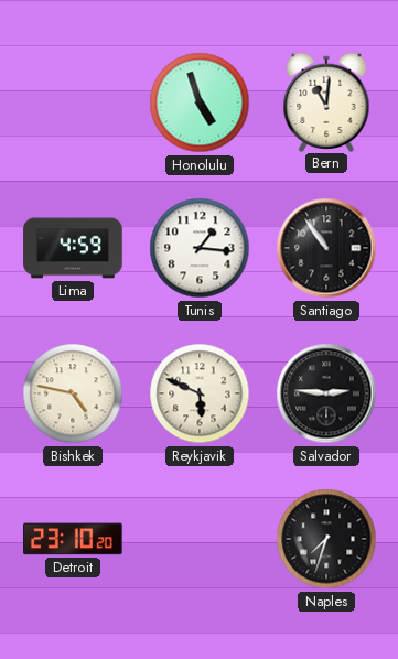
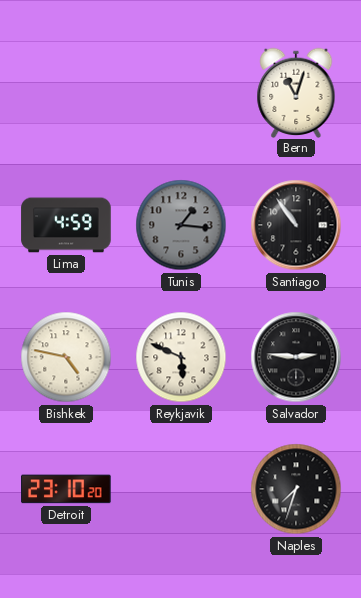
Honolulu: 4:57 -> none (200, 102)
Bern: 11:01 -> 11:03 (296, 92)
Tunis dial: white -> grey (181, 225)
